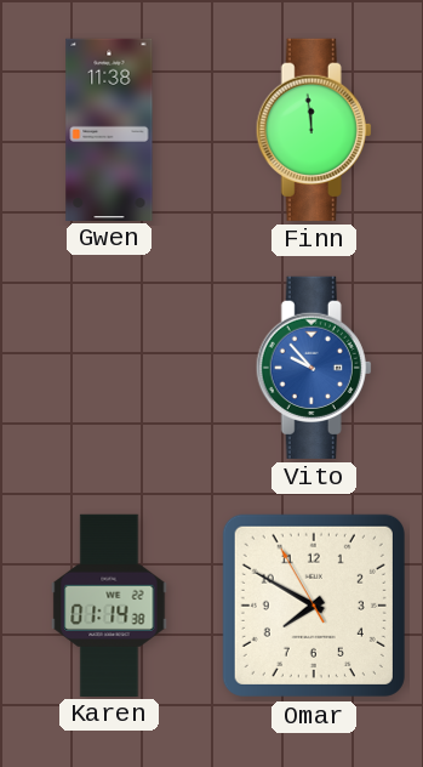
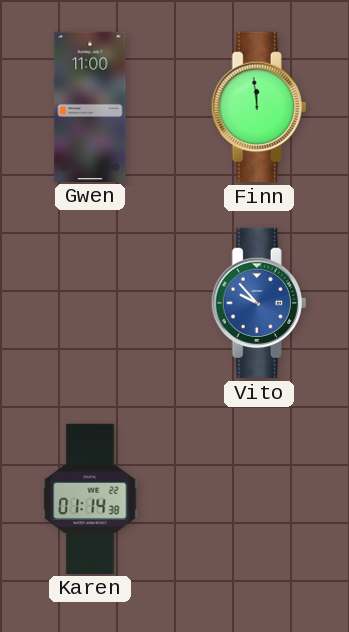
Gwen: 11:38 -> 11:00 (90, 106)
Omar: 7:49 -> none (314, 606)
